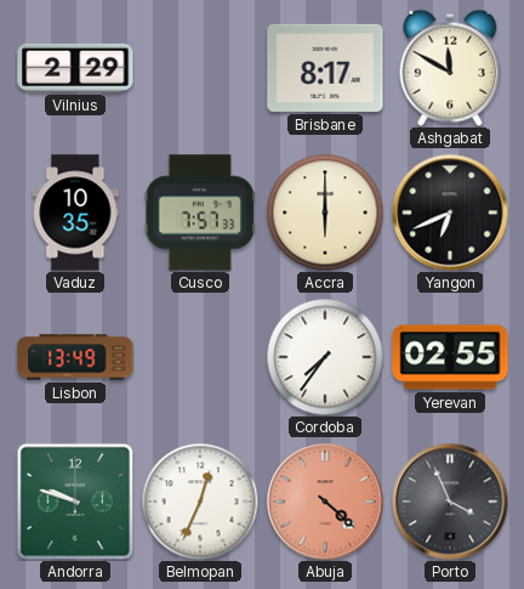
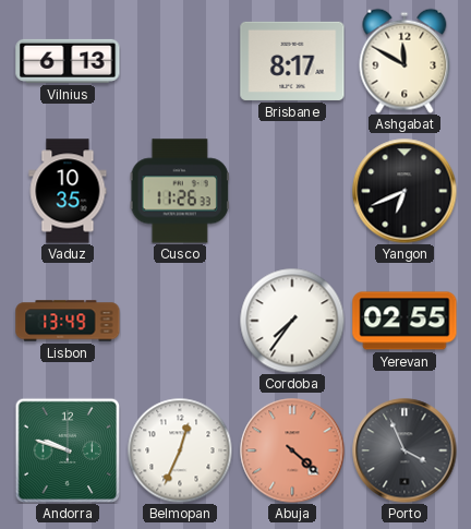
Vilnius: 2:29 -> 6:13 (68, 61)
Cusco: 7:57 -> 11:26 (180, 191)
Accra: 6:00 -> none (325, 213)
